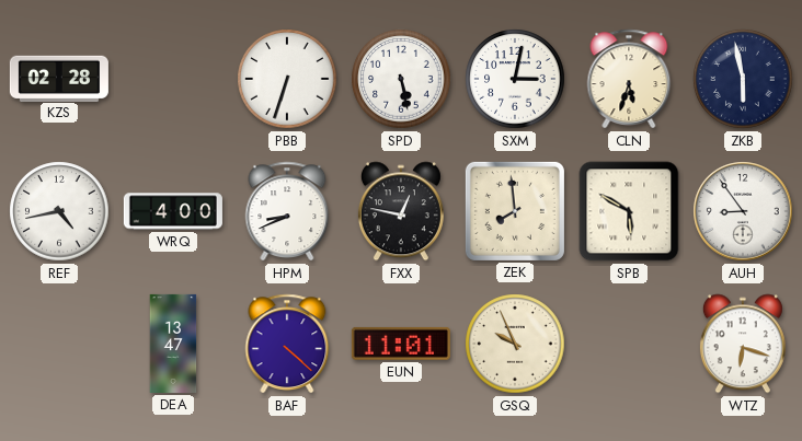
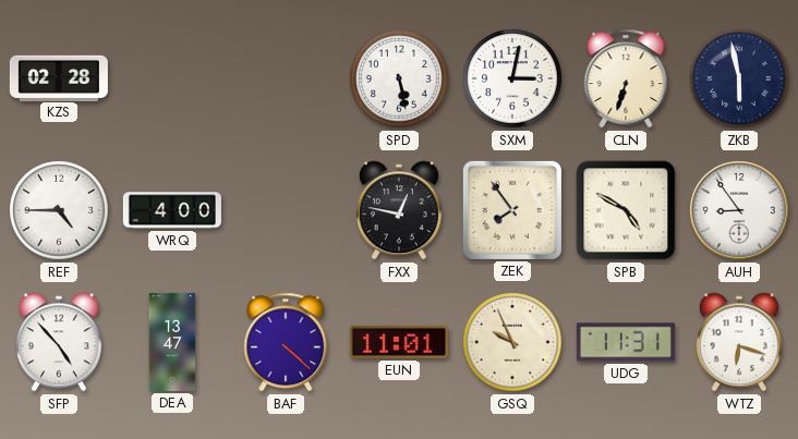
PBB: 6:33 -> none (287, 79)
CLN: 5:33 -> 6:33 (626, 78)
REF: 4:43 -> 4:45 (59, 210)
HPM: 8:41 -> none (287, 211)
ZEK: 7:59 -> 7:54 (512, 210)
SPB: 5:50 -> 4:50 (626, 210)
SFP: none -> 4:53 (59, 342)
UDG: none -> 11:31 (626, 342)
